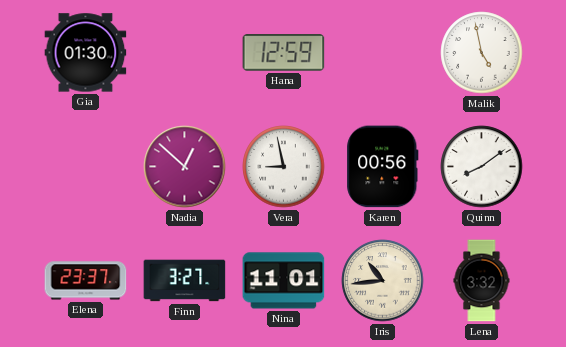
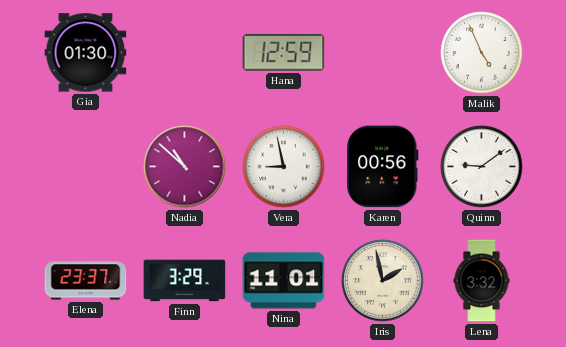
Malik: 4:58 -> 4:56 (482, 53)
Nadia: 12:52 -> 10:52 (185, 167)
Quinn: 8:09 -> 9:09 (482, 167)
Finn: 3:27 -> 3:29 (185, 281)
Iris: 10:44 -> 1:58 (383, 281)
